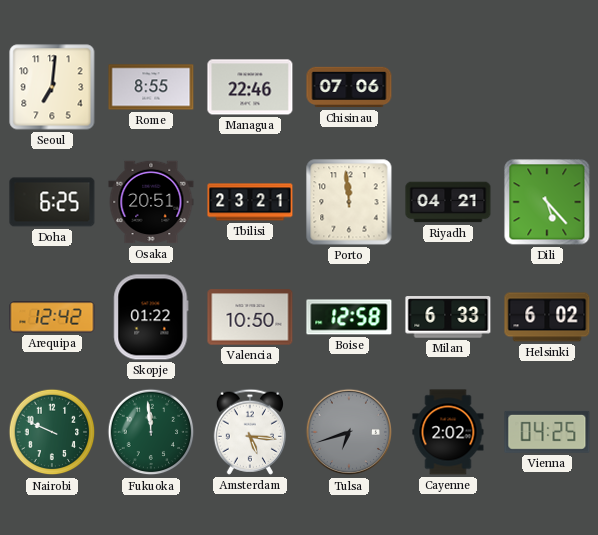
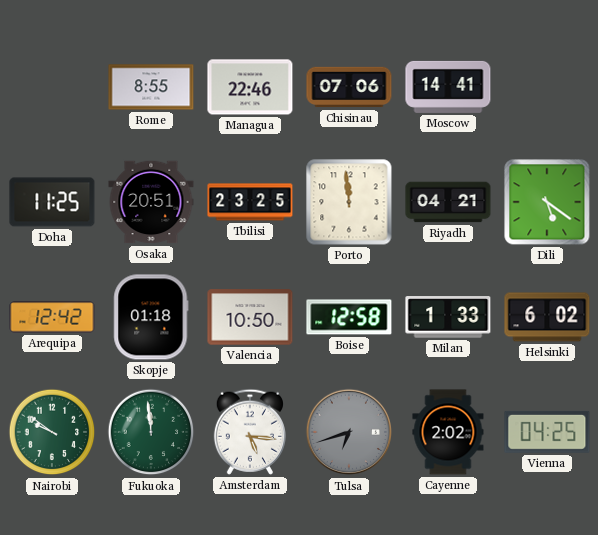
Seoul: 7:01 -> none (52, 87)
Moscow: none -> 14:41 (448, 87)
Doha: 6:25 -> 11:25 (52, 202)
Tbilisi: 23:21 -> 23:25 (250, 202)
Dili: 5:23 -> 5:21 (547, 202)
Skopje: 01:22 -> 01:18 (151, 317)
Milan: 6:33 -> 1:33 (448, 317)
Nairobi: 9:49 -> 9:51 (52, 432)
